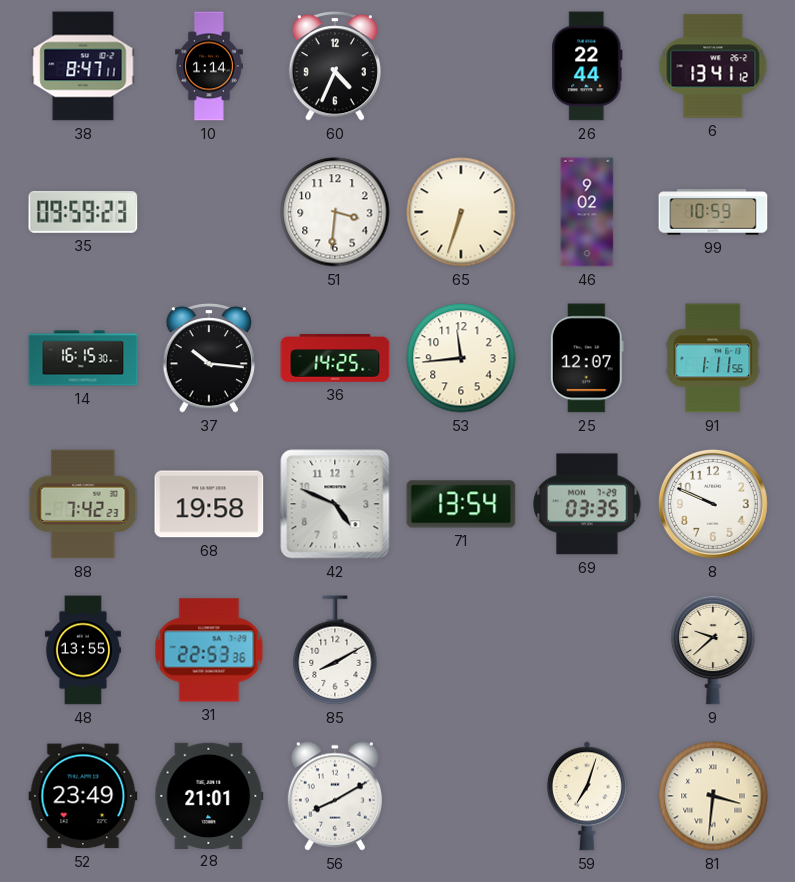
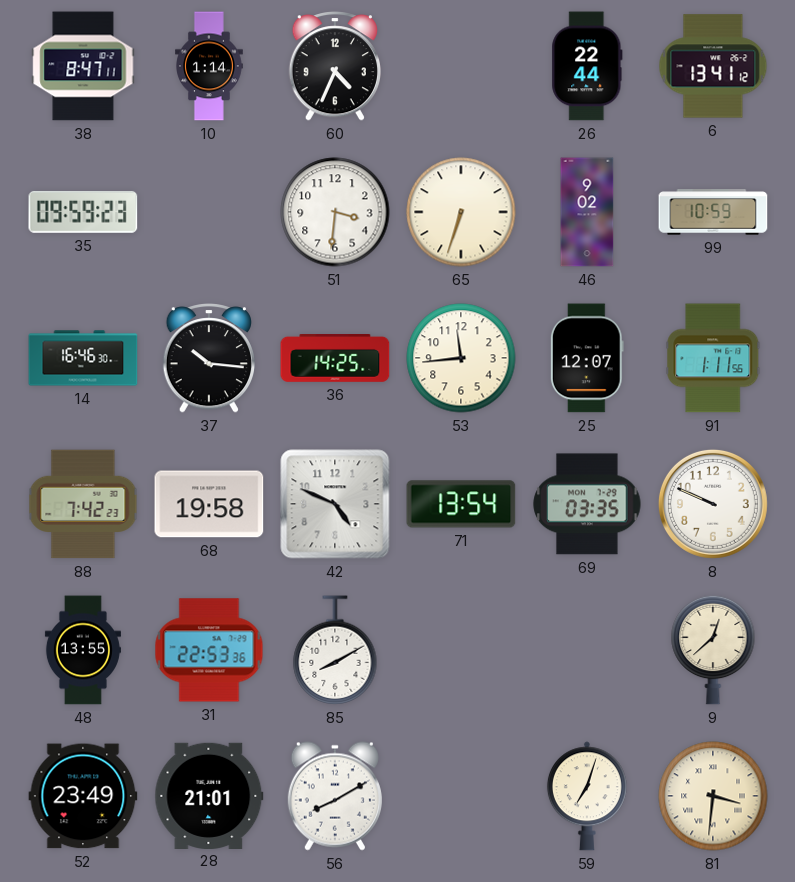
14: 16:15 -> 16:46 (83, 358)
9: 9:38 -> 12:38 (713, 650)
